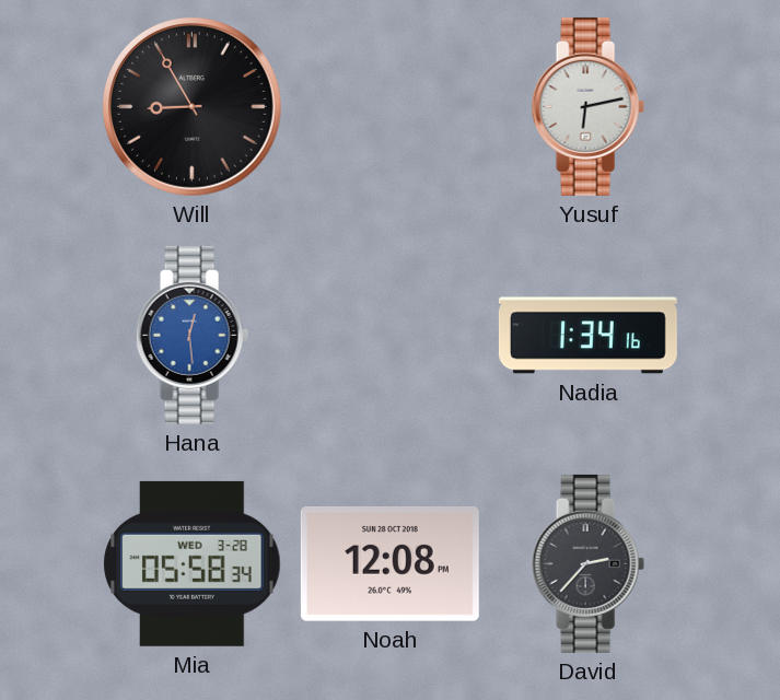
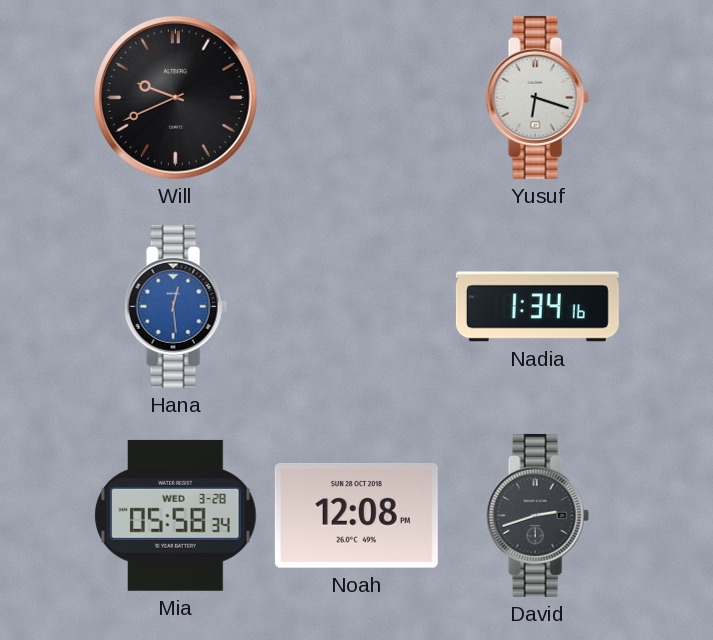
Will: 8:55 -> 9:41 (175, 97)
Yusuf: 6:13 -> 6:18 (537, 97)
David: 2:37 -> 2:42 (537, 515)
